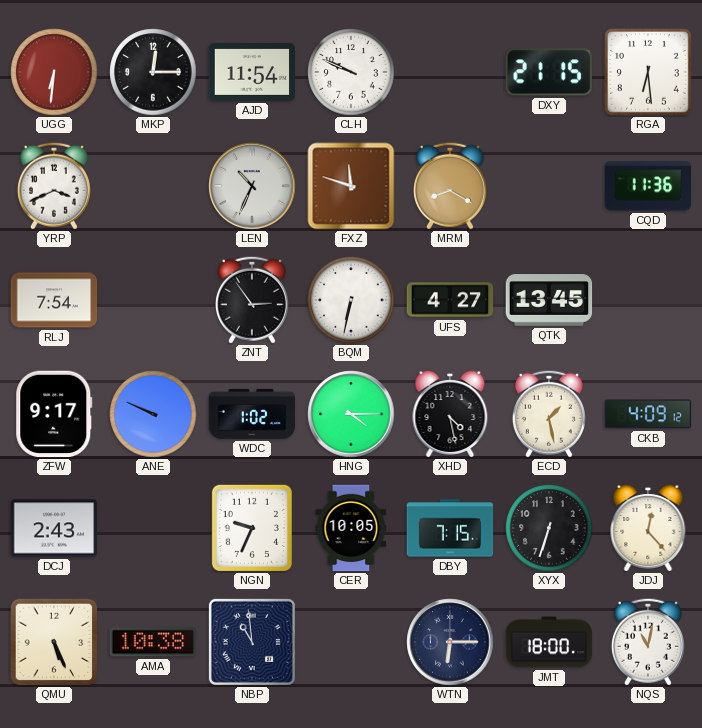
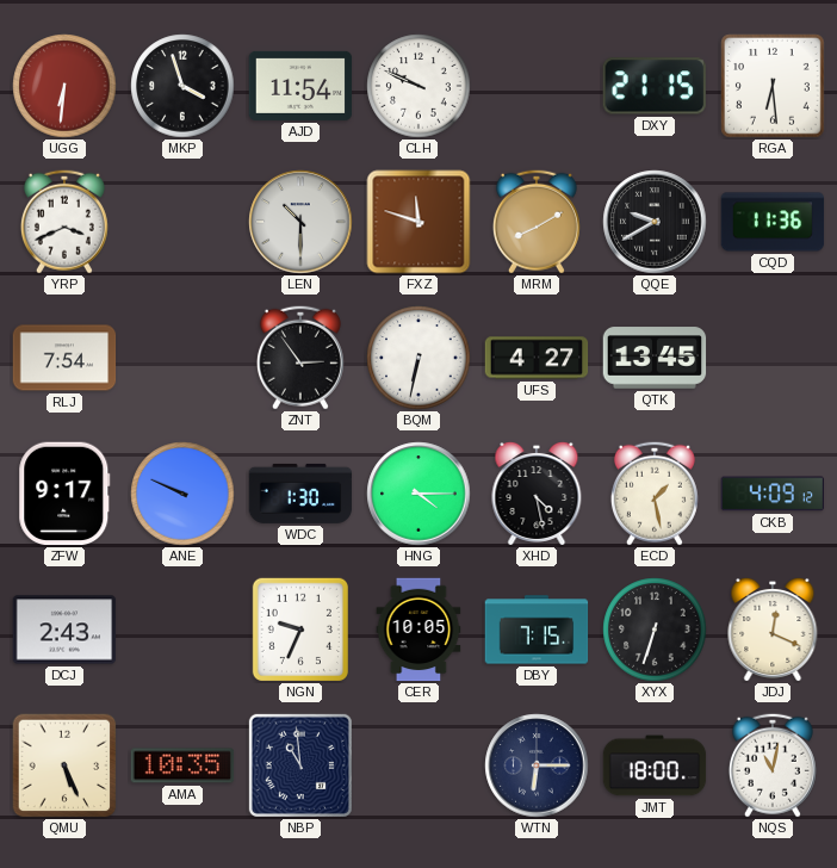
MKP: 12:15 -> 3:57 (182, 86)
LEN: 10:34 -> 10:30 (300, 222)
MRM: 8:20 -> 8:10 (537, 222)
QQE: none -> 9:40 (655, 222)
WDC: 1:02 -> 1:30 (300, 494)
JDJ: 12:23 -> 12:19 (773, 630)
AMA: 10:38 -> 10:35 (182, 765)
